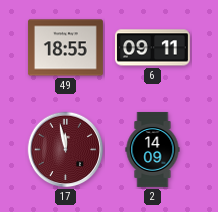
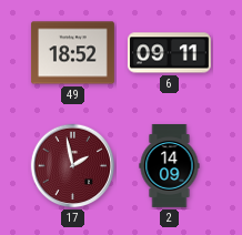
49: 18:55 -> 18:52 (72, 53)
17: 11:58 -> 1:58 (73, 166)
